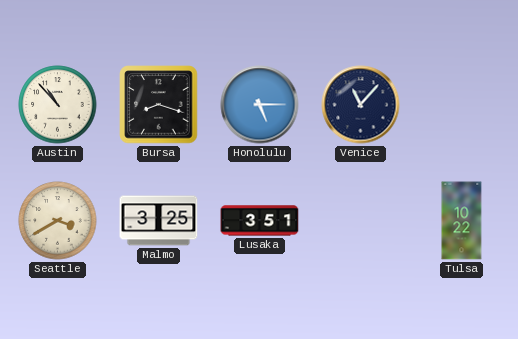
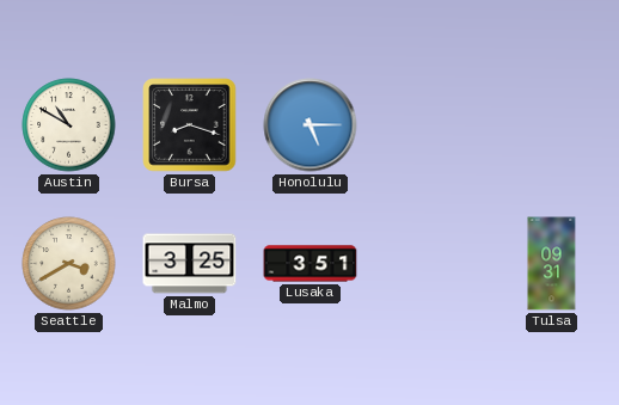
Austin: 10:53 -> 10:50 (69, 125)
Venice: 11:07 -> none (361, 105)
Tulsa: 10:22 -> 09:31 (552, 264)
